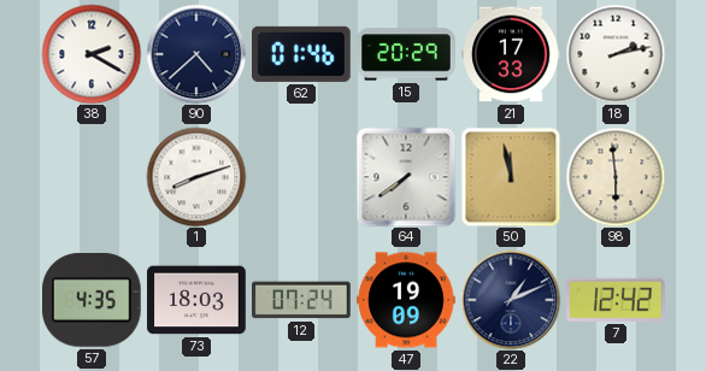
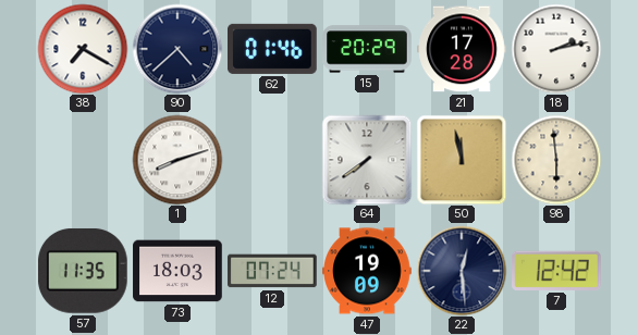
38: 2:20 -> 7:20 (83, 49)
21: 17:33 -> 17:28 (462, 49)
57: 4:35 -> 11:35 (83, 271)
22: 1:11 -> 12:29 (462, 271)
